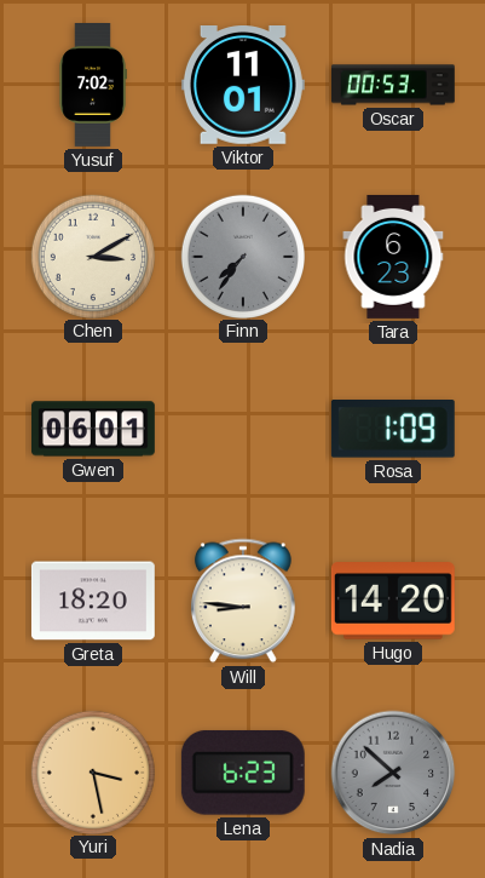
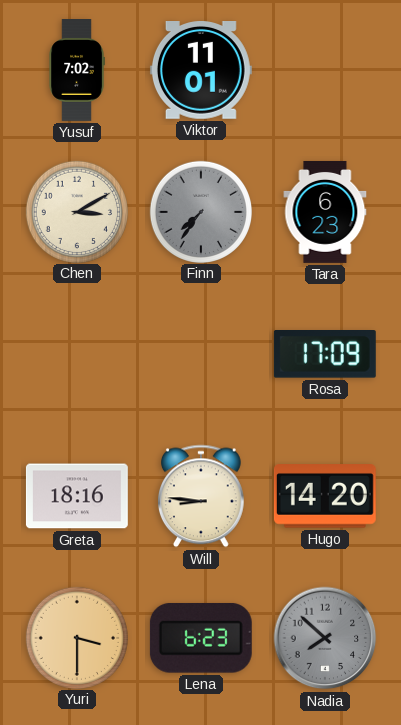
Oscar: 00:53 -> none (393, 85)
Gwen: 06:01 -> none (93, 429)
Rosa: 1:09 -> 17:09 (325, 355)
Greta: 18:20 -> 18:16 (77, 496)
Yuri: 3:28 -> 3:30 (76, 637)
